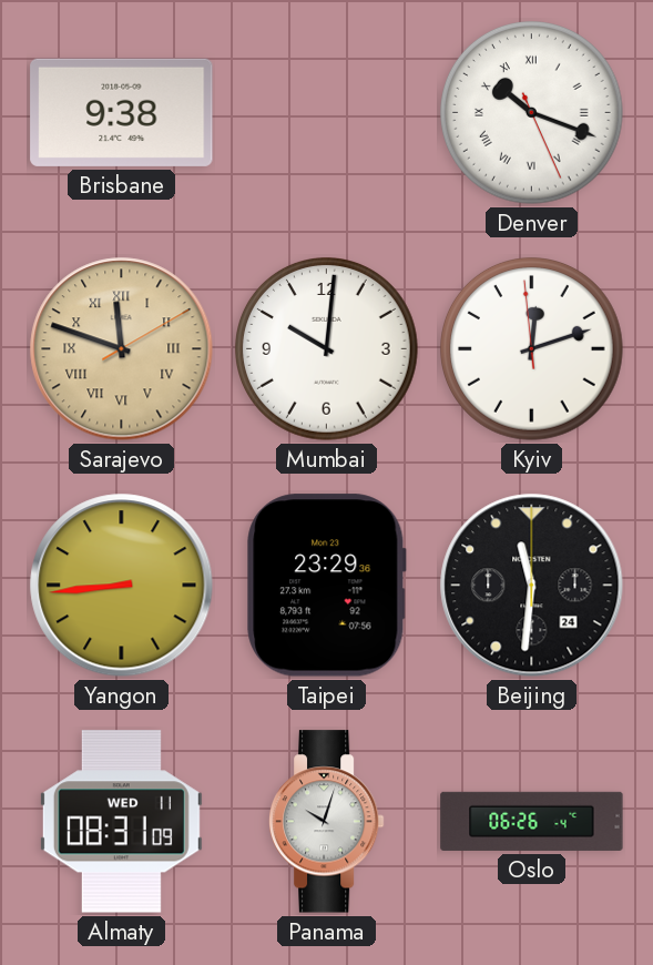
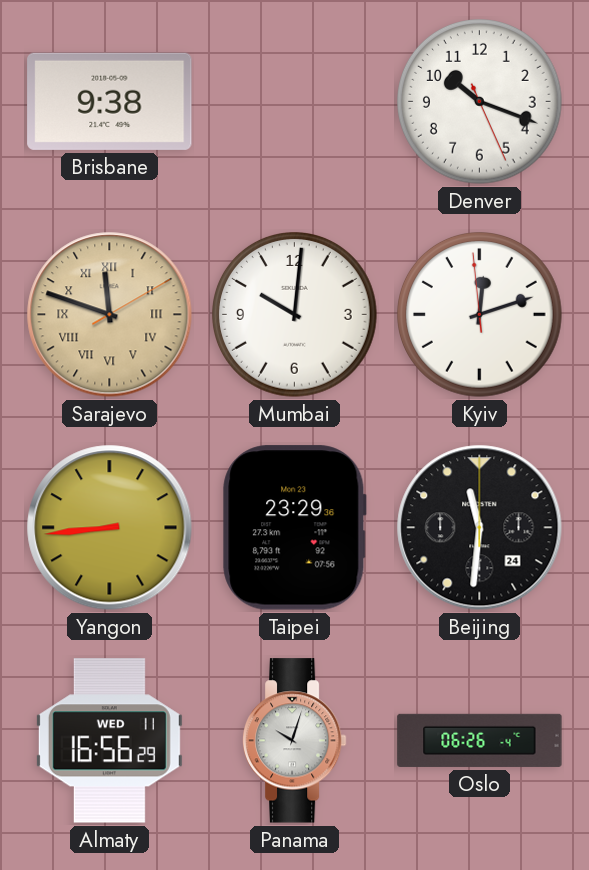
Denver numerals: Roman -> Arabic (480, 102)
Almaty: 08:31 -> 16:56 (109, 741)
